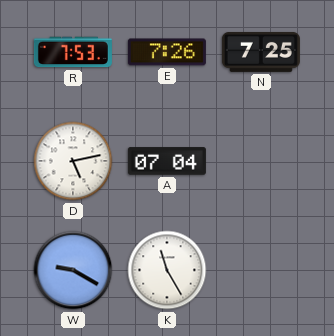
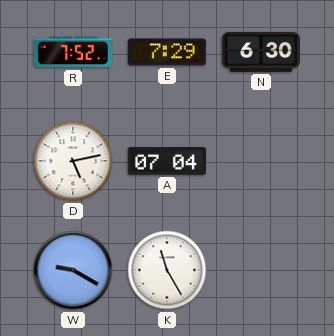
R: 7:53 -> 7:52 (73, 52)
E: 7:26 -> 7:29 (167, 52)
N: 7:25 -> 6:30 (261, 52)
